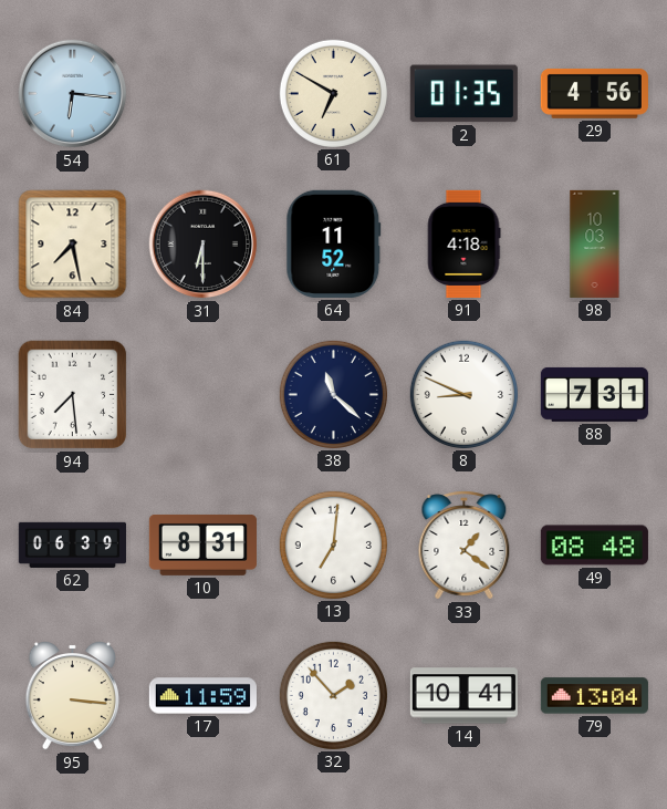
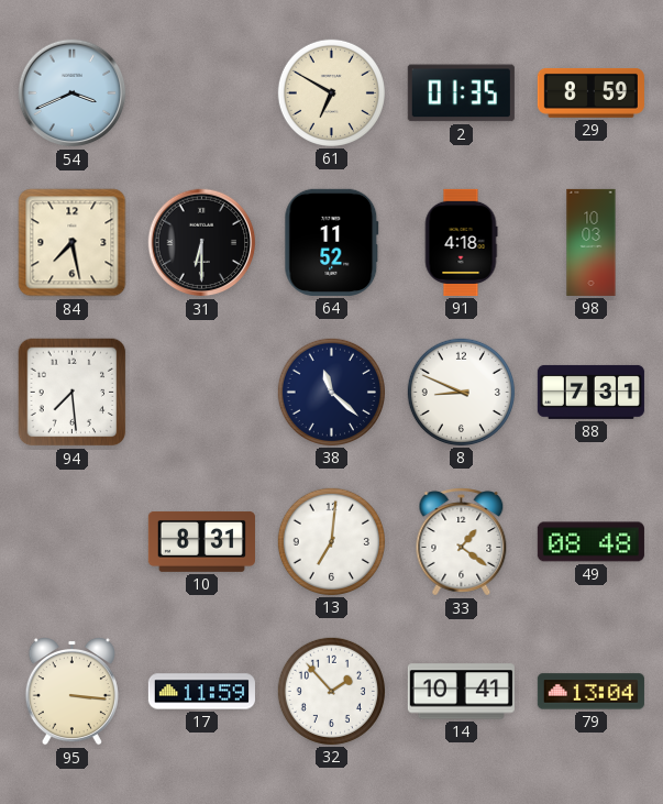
54: 6:16 -> 3:41 (73, 93)
29: 4:56 -> 8:59 (590, 92)
62: 06:39 -> none (72, 544)
